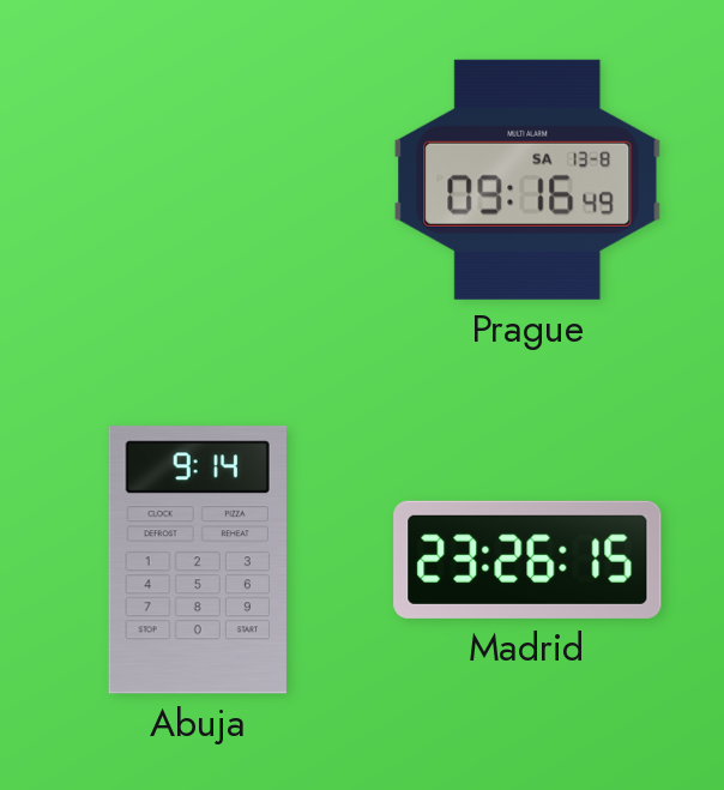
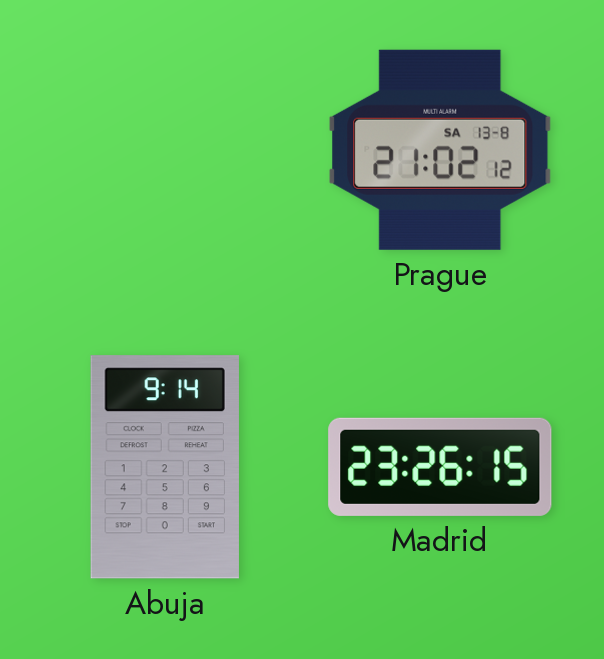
Prague: 09:16 -> 21:02 (440, 150)
